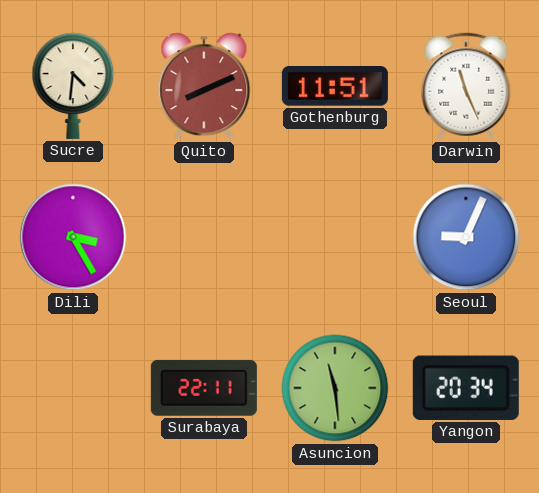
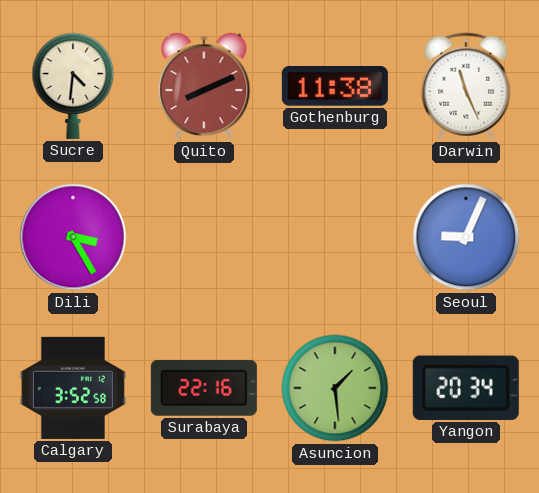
Gothenburg: 11:51 -> 11:38 (335, 86)
Calgary: none -> 3:52 (73, 388)
Surabaya: 22:11 -> 22:16 (204, 388)
Asuncion: 11:29 -> 1:29 (335, 388)
